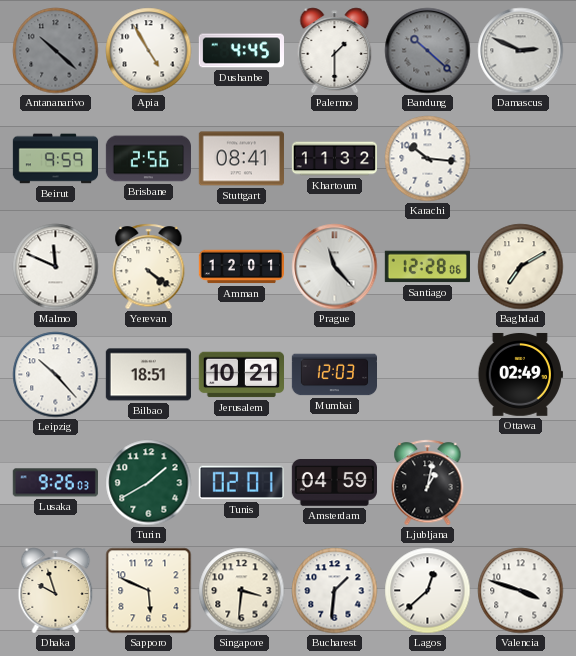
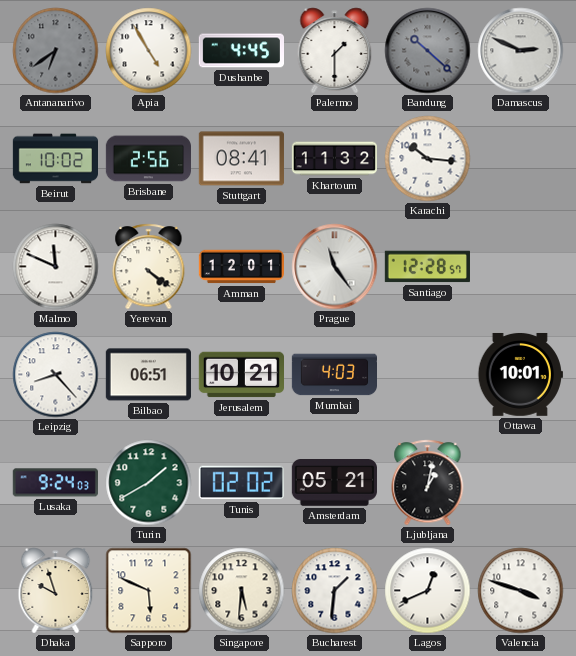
Antananarivo: 10:22 -> 6:39 (56, 51)
Beirut: 9:59 -> 10:02 (55, 159)
Prague: 11:23 -> 11:24 (335, 267)
Santiago: 12:28:06 -> 12:28:57 (427, 267)
Baghdad: 7:10 -> none (521, 267)
Leipzig: 10:23 -> 8:23 (56, 375)
Bilbao: 18:51 -> 06:51 (148, 375)
Mumbai: 12:03 -> 4:03 (334, 375)
Ottawa: 02:49 -> 10:01 (520, 374)
Lusaka: 9:26 -> 9:24 (55, 483)
Tunis: 02:01 -> 02:02 (241, 483)
Amsterdam: 04:59 -> 05:21 (334, 483)
Singapore: 3:31 -> 5:31 (242, 591)
Lagos: 12:38 -> 12:41 (428, 591)
